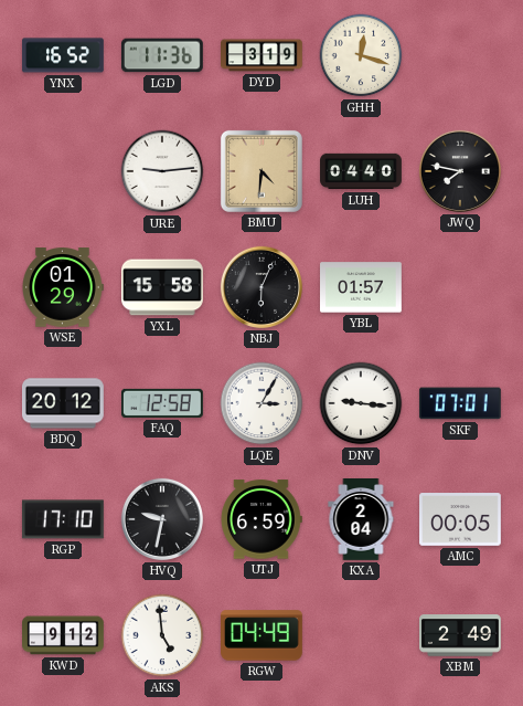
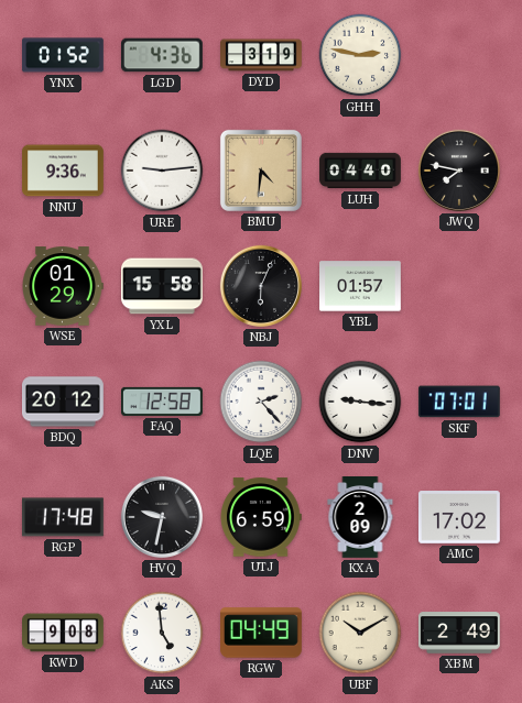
YNX: 16:52 -> 01:52 (63, 55)
LGD: 11:36 -> 4:36 (162, 55)
GHH: 12:18 -> 2:47 (360, 55)
NNU: none -> 9:36 (64, 171)
LQE: 3:05 -> 2:23 (261, 402)
RGP: 17:10 -> 17:48 (63, 517)
KXA: 2:04 -> 2:09 (360, 518)
AMC: 00:05 -> 17:02 (460, 517)
KWD: 9:12 -> 9:08 (64, 633)
UBF: none -> 10:10 (360, 633)
